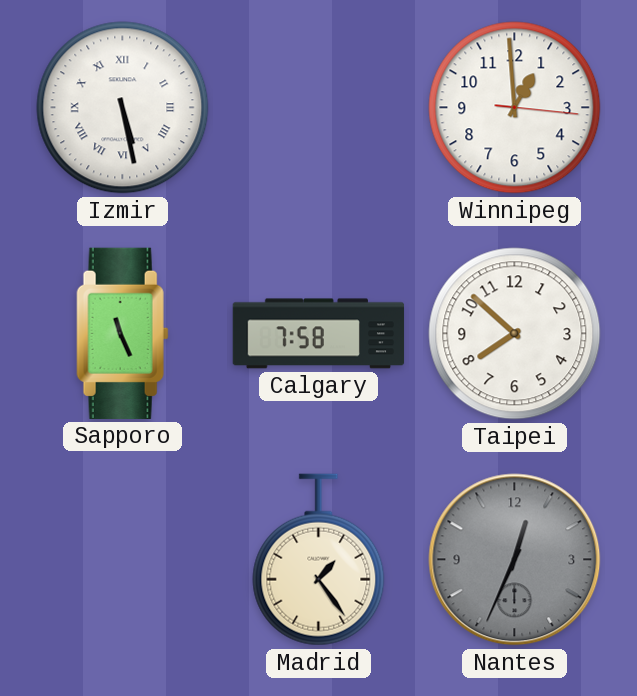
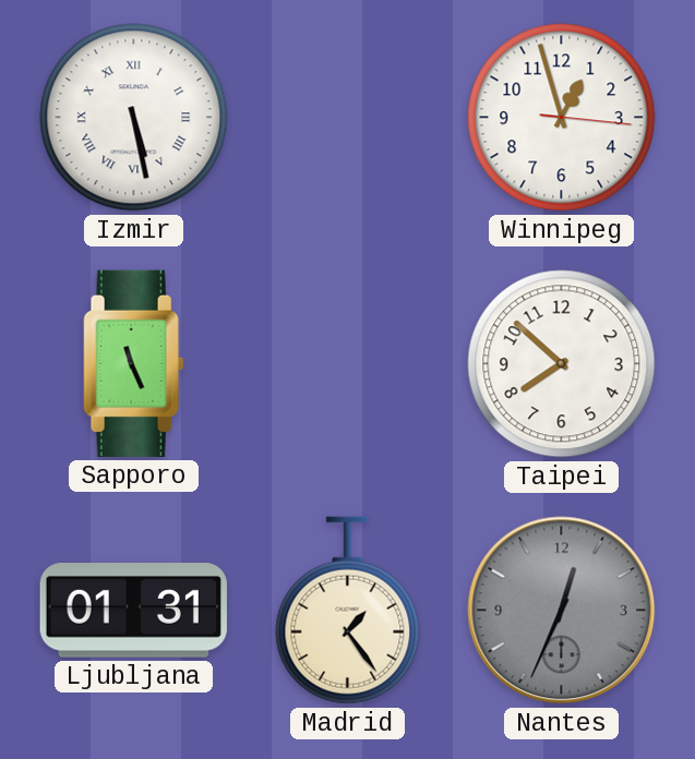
Winnipeg: 12:59 -> 12:57 (562, 118)
Calgary: 7:58 -> none (319, 334)
Ljubljana: none -> 01:31 (133, 611)
